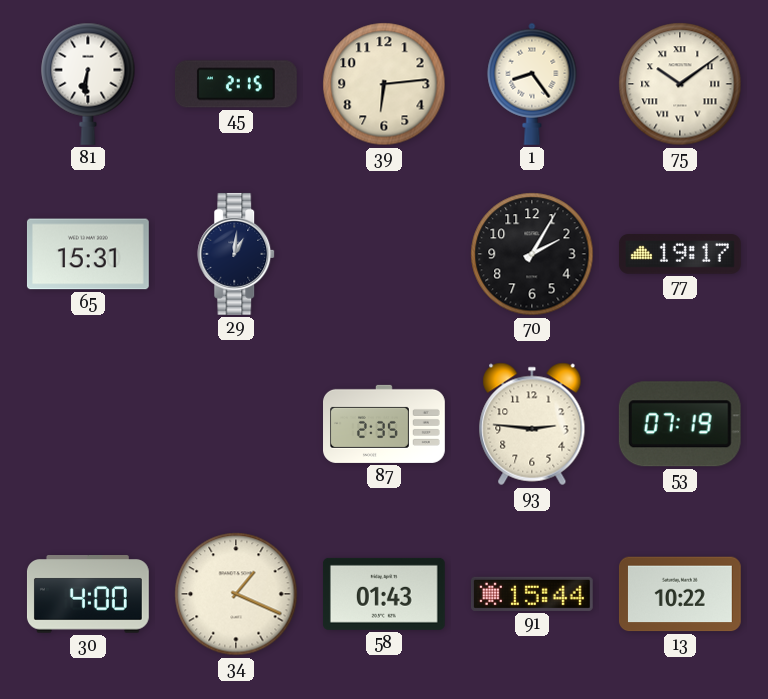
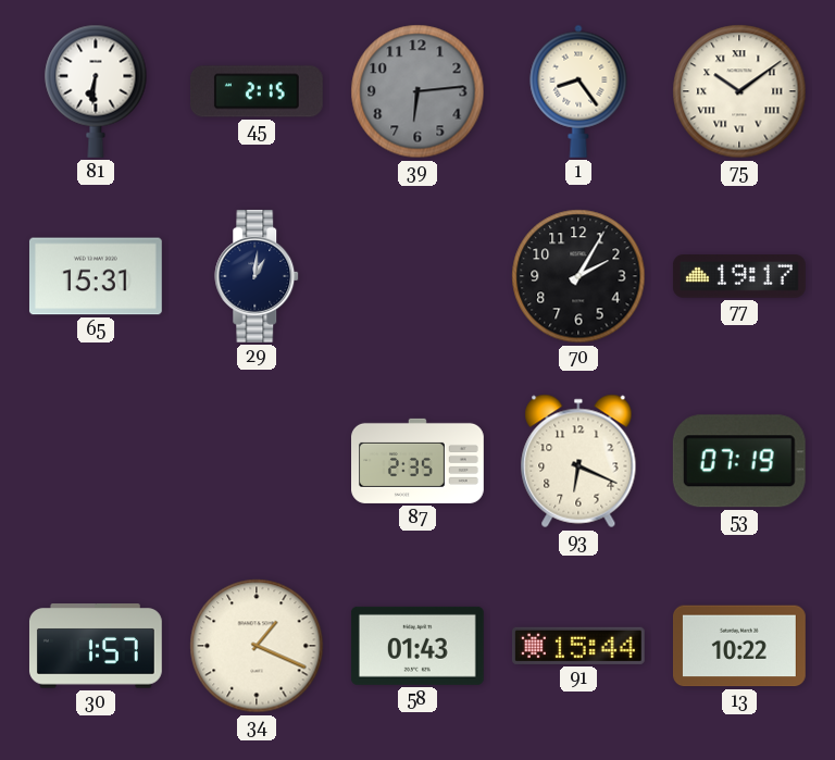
39 dial: cream -> grey (417, 91)
93: 2:46 -> 6:19 (578, 461)
30: 4:00 -> 1:57 (96, 647)
